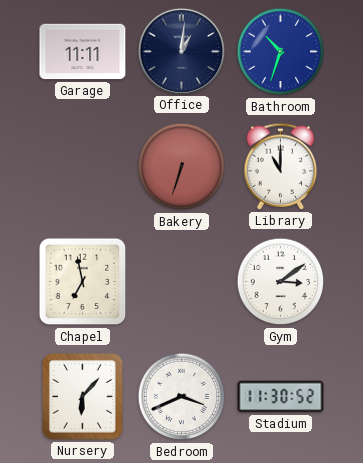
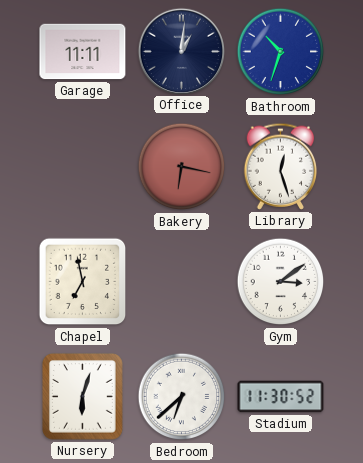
Bakery: 6:33 -> 6:17 (182, 167)
Library: 11:00 -> 12:27 (281, 166)
Nursery: 6:07 -> 6:03 (83, 397)
Bedroom: 3:41 -> 6:38 (182, 397)
